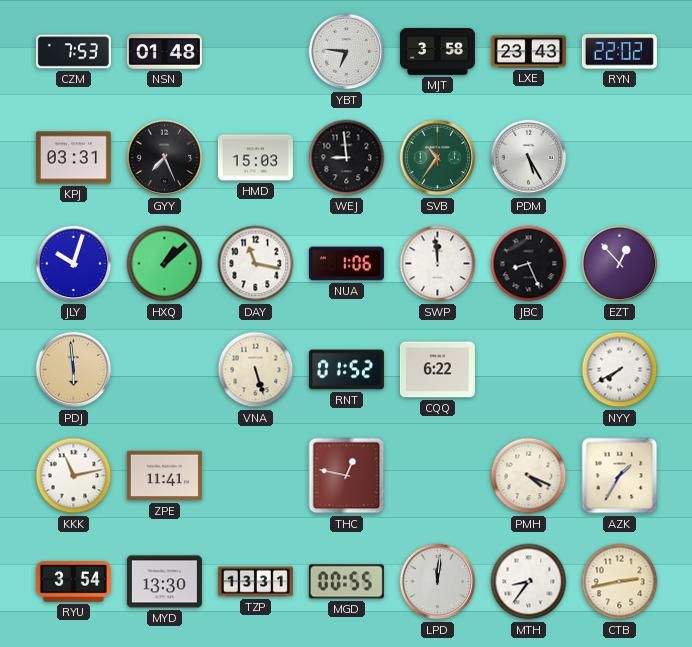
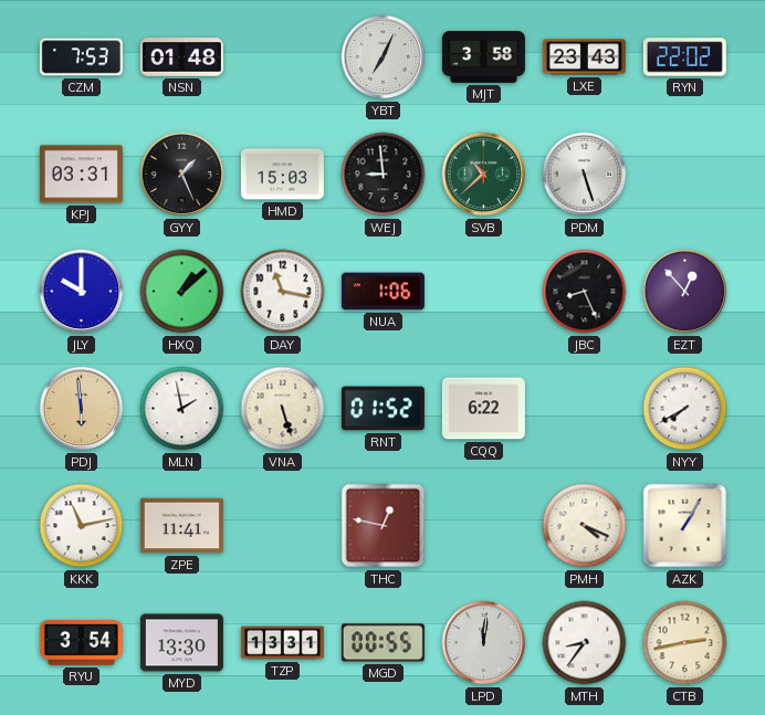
YBT: 6:46 -> 7:04 (384, 57)
GYY: 7:26 -> 1:26 (182, 175)
SVB: 10:36 -> 10:38 (484, 175)
PDM: 5:25 -> 5:27 (585, 175)
JLY: 10:03 -> 10:00 (82, 292)
SWP: 11:59 -> none (438, 264)
MLN: none -> 1:58 (182, 409)
AZK: 1:35 -> 1:05 (685, 526)
